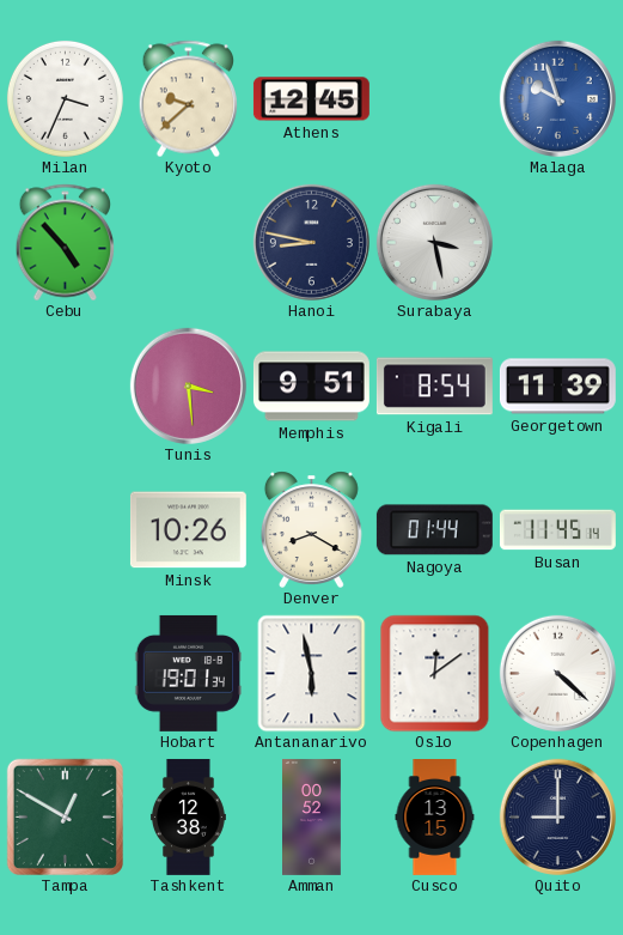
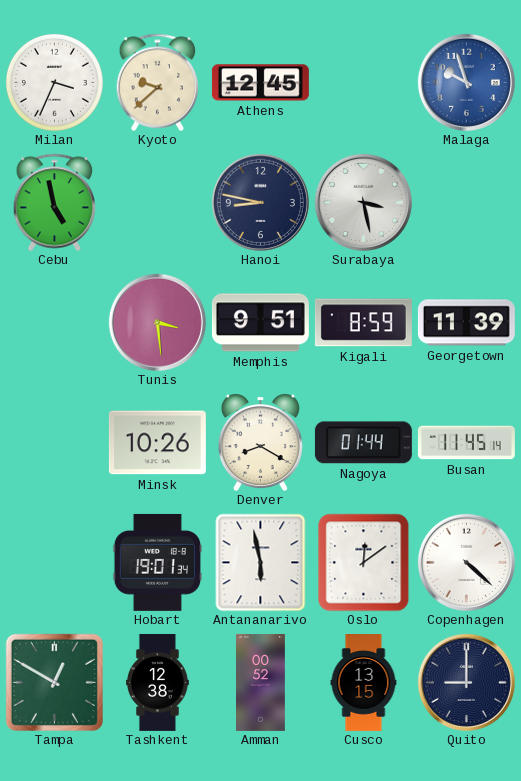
Cebu: 4:53 -> 4:58 (55, 202)
Kigali: 8:54 -> 8:59 (363, 323)
